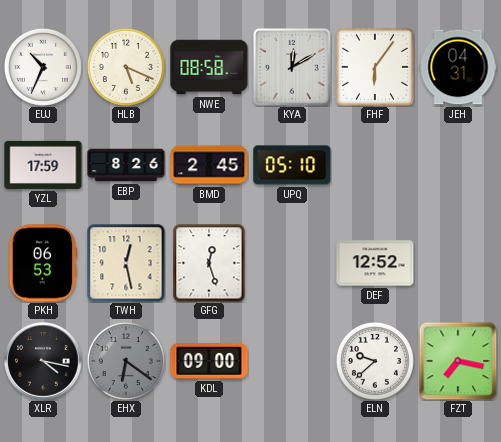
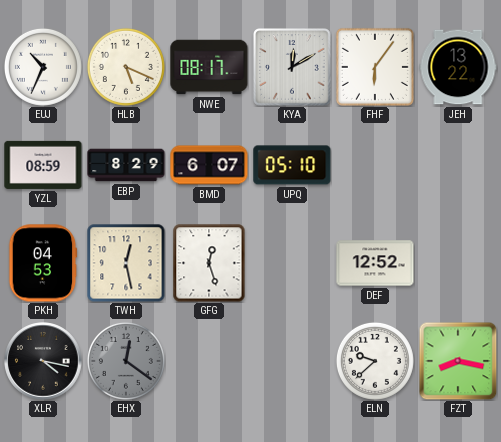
NWE: 08:58 -> 08:17 (209, 67)
JEH: 04:31 -> 13:22 (458, 67)
YZL: 17:59 -> 08:59 (43, 165)
EBP: 8:26 -> 8:29 (126, 165)
BMD: 2:45 -> 6:07 (209, 165)
PKH: 06:53 -> 04:53 (43, 263)
EHX: 6:21 -> 12:21 (126, 361)
KDL: 09:00 -> none (209, 361)
FZT: 7:17 -> 8:17 (458, 361)
